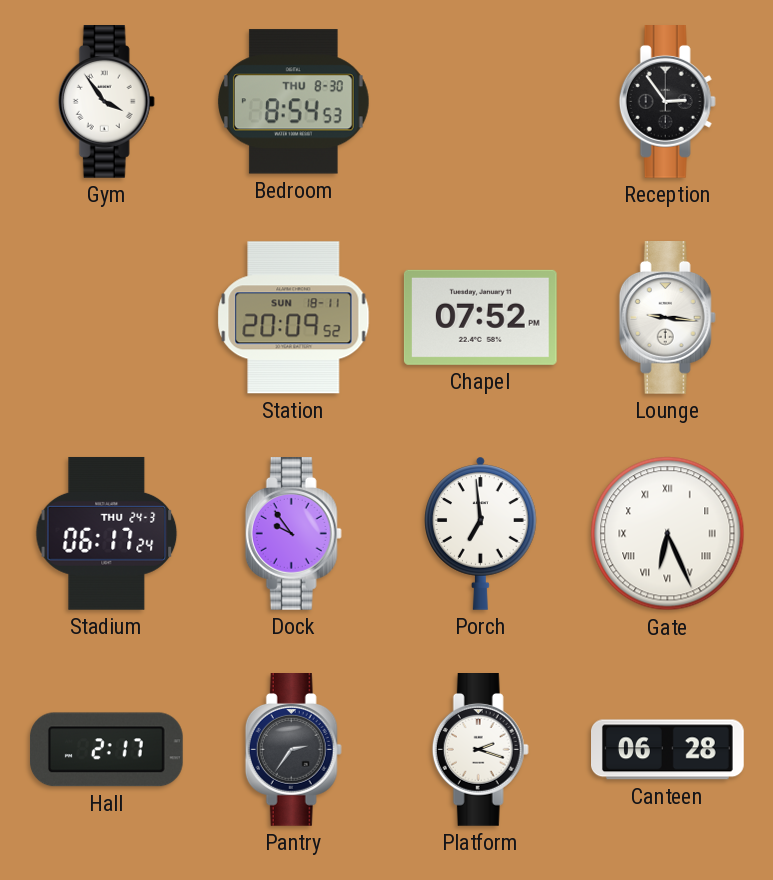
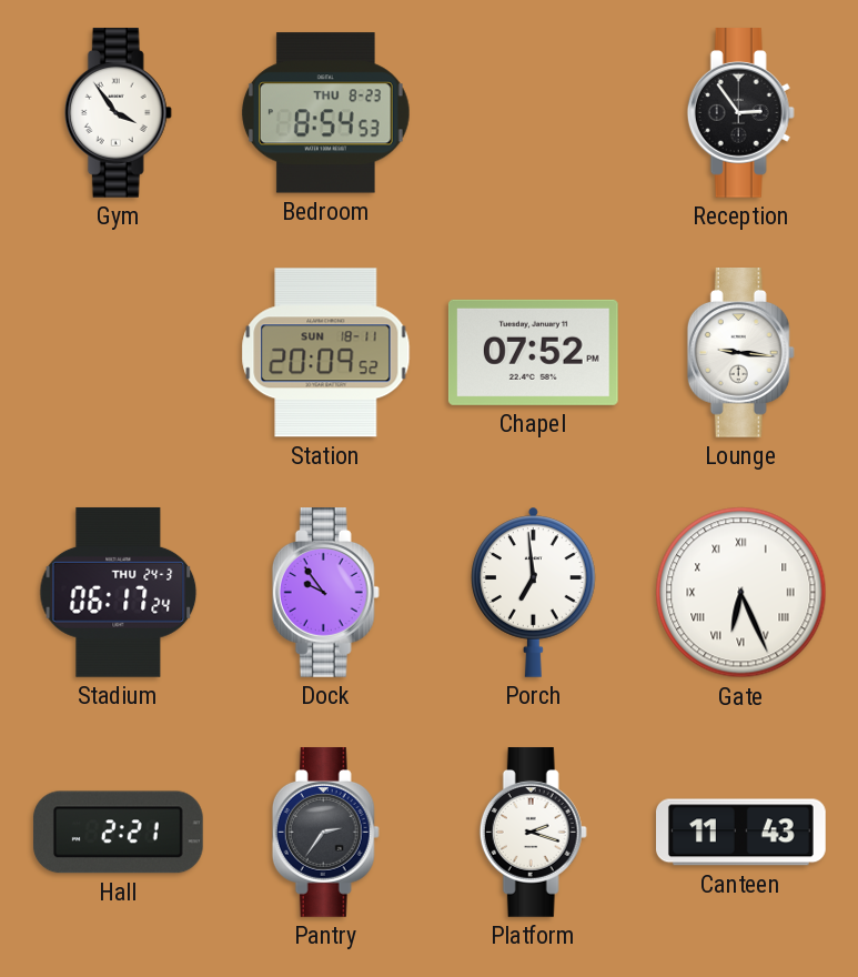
Bedroom date: THU 8-30 -> THU 8-23 (325, 113)
Hall: 2:17 -> 2:21 (118, 833)
Canteen: 06:28 -> 11:43 (741, 833)
